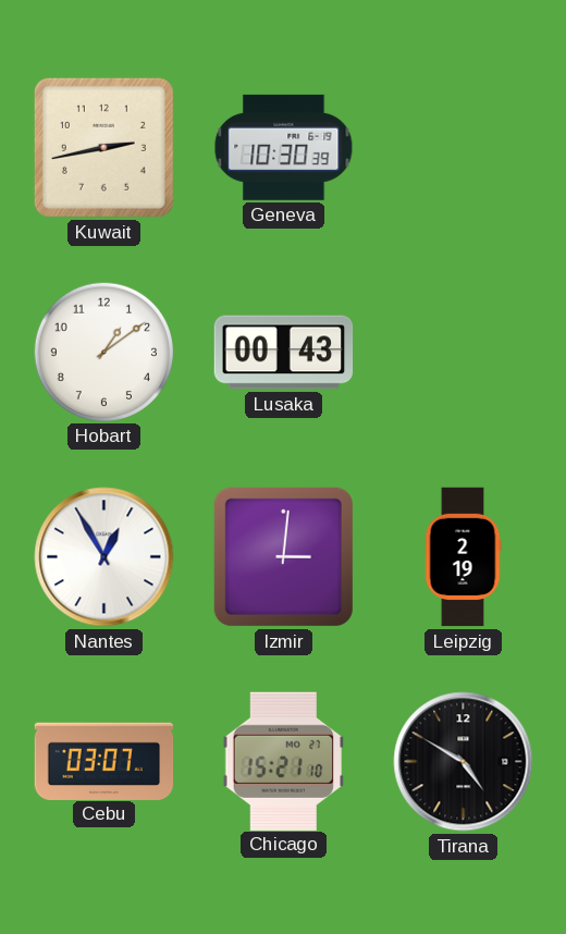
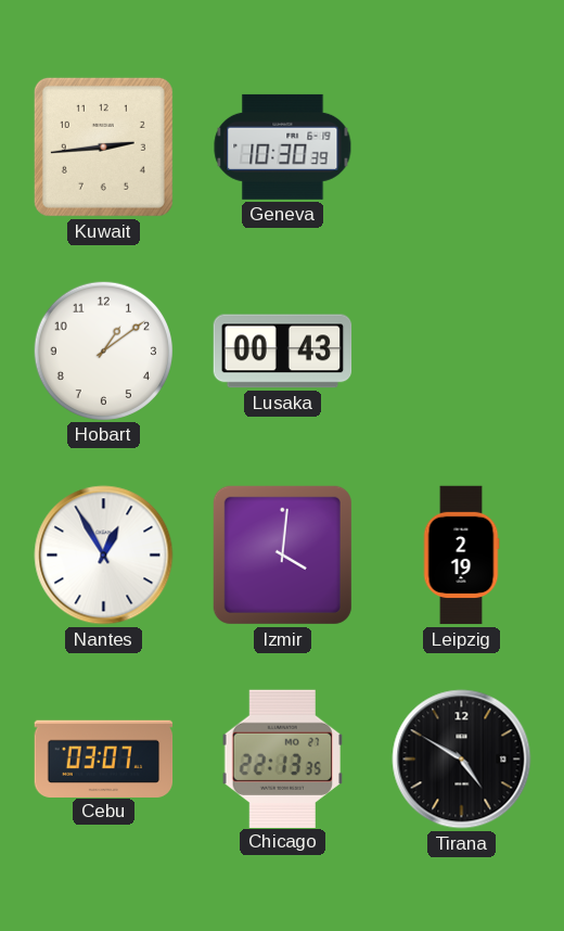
Kuwait: 2:43 -> 2:44 (103, 146)
Izmir: 3:01 -> 4:01 (282, 554)
Chicago: 15:21 -> 22:13 (282, 758)
